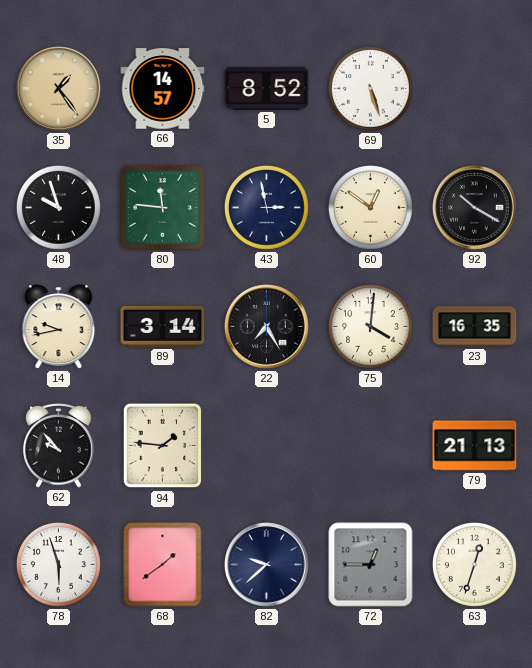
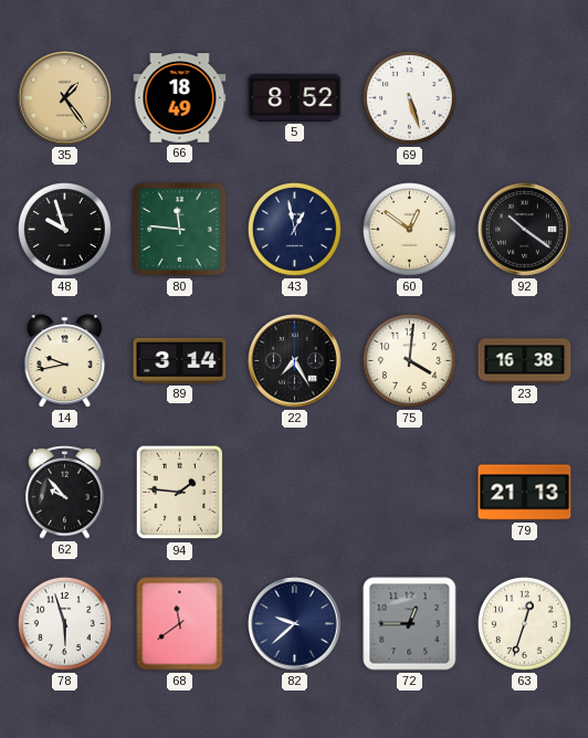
66: 14:57 -> 18:49 (180, 98)
43: 2:58 -> 12:58 (295, 230)
92: 10:20 -> 10:21 (525, 230)
23: 16:35 -> 16:38 (525, 361)
68: 1:39 -> 11:39 (180, 624)
